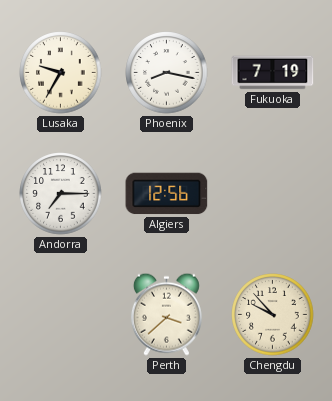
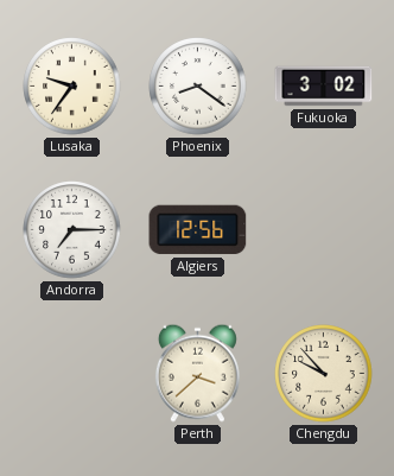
Lusaka: 9:35 -> 9:36 (72, 87)
Phoenix: 8:17 -> 8:21 (198, 87)
Fukuoka: 7:19 -> 3:02 (324, 87)
